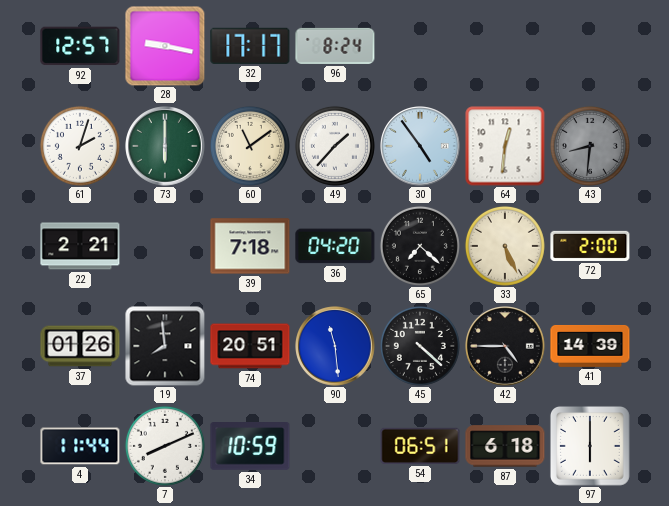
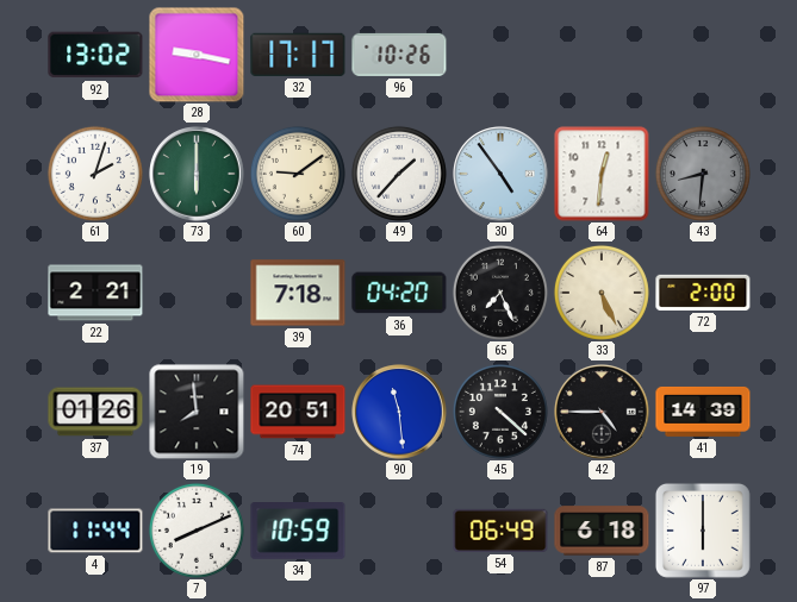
92: 12:57 -> 13:02 (95, 55)
96: 8:24 -> 10:26 (399, 55)
60: 11:09 -> 9:09 (298, 174)
65: 7:22 -> 7:26 (500, 293)
54: 06:51 -> 06:49 (500, 531)
